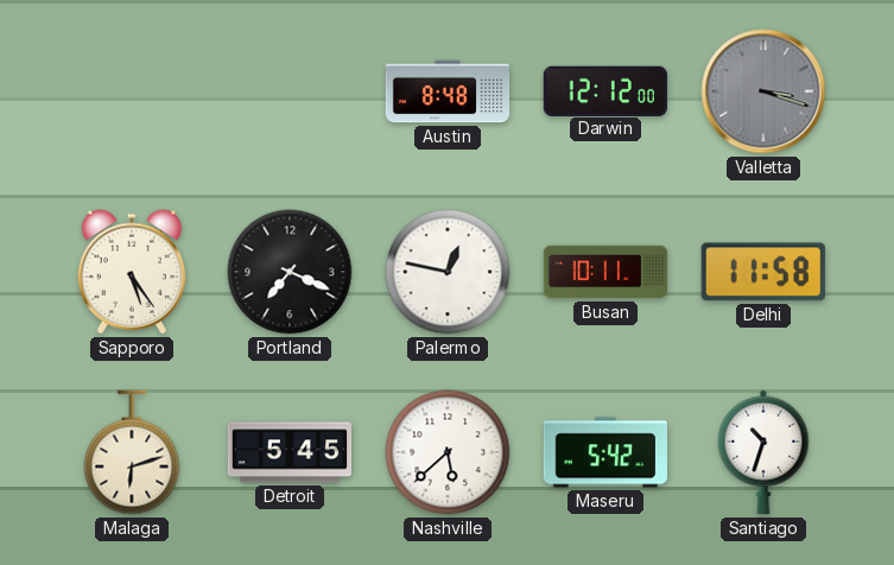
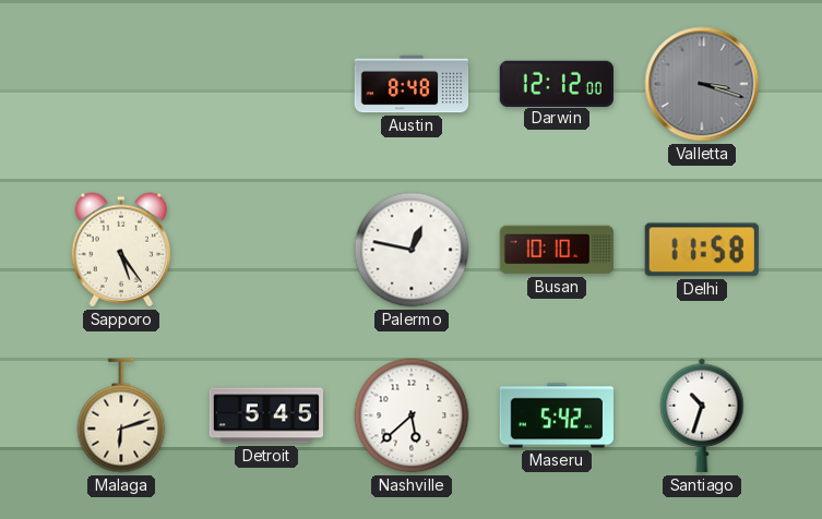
Portland: 7:19 -> none (290, 272)
Busan: 10:11 -> 10:10 (556, 250)
